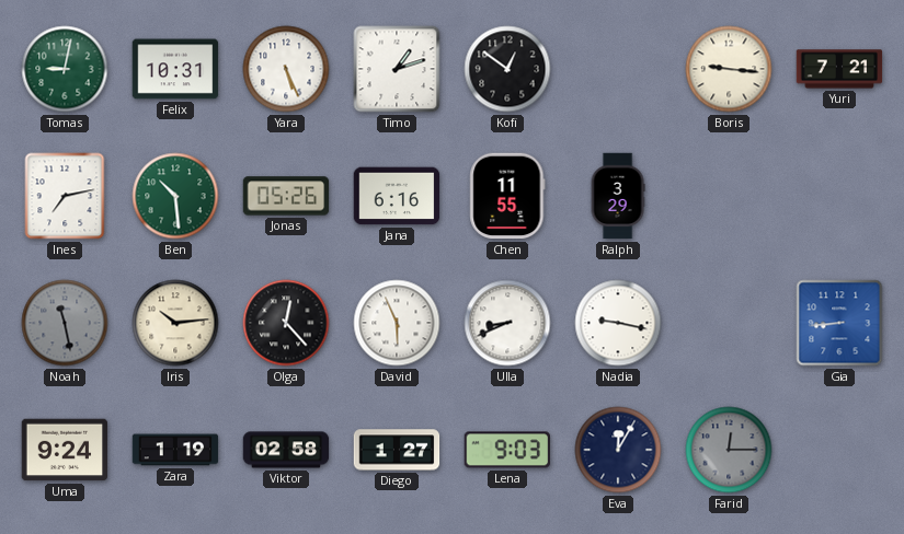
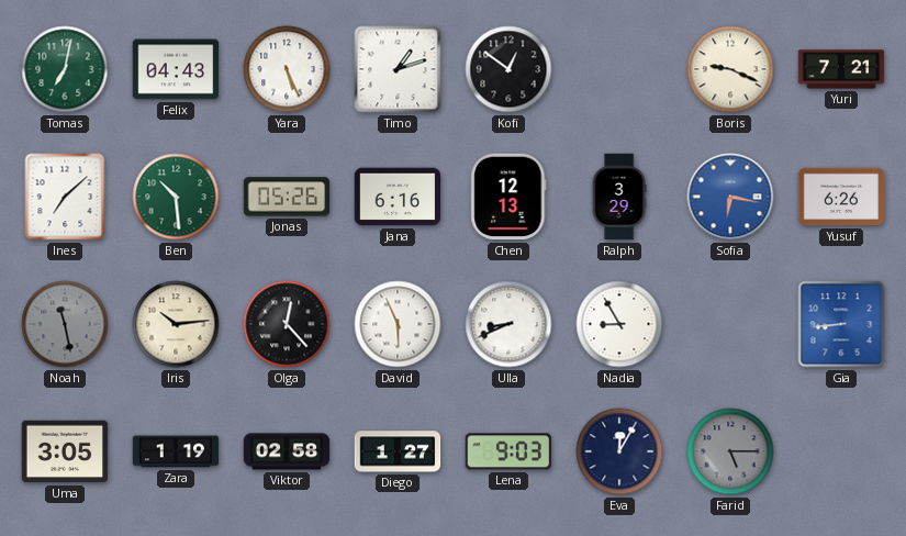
Tomas: 9:02 -> 7:02 (65, 69)
Felix: 10:31 -> 04:43 (176, 69)
Boris: 9:16 -> 9:19 (730, 69)
Ines: 7:13 -> 7:08 (65, 197)
Chen: 11:55 -> 12:13 (508, 197)
Sofia: none -> 6:17 (730, 197)
Yusuf: none -> 6:26 (841, 197)
Nadia: 9:17 -> 8:55 (619, 324)
Uma: 9:24 -> 3:05 (65, 451)
Farid: 12:15 -> 5:15 (730, 451)
